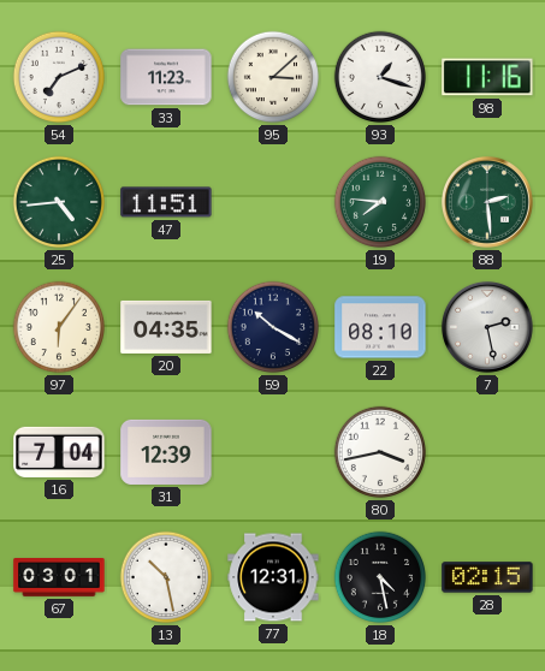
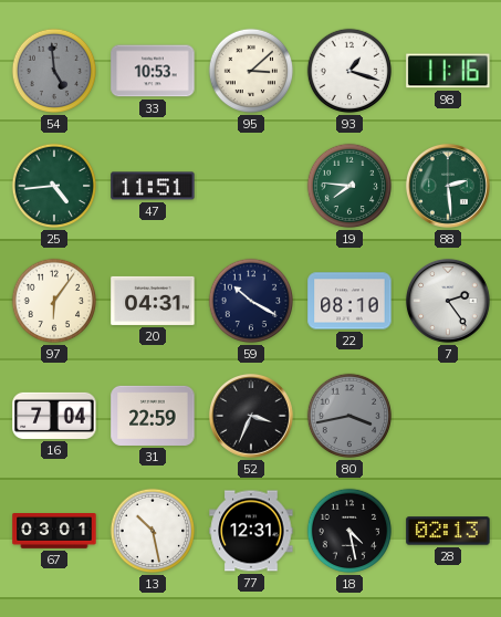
54: 7:11 -> 4:59 (54, 71)
54 dial: white -> grey (54, 71)
33: 11:23 -> 10:53 (153, 71)
20: 04:35 -> 04:31 (153, 301)
7: 2:28 -> 2:24 (448, 301)
31: 12:39 -> 22:59 (153, 416)
52: none -> 3:34 (251, 416)
80 dial: white -> grey (349, 416)
28: 02:15 -> 02:13 (448, 531)
